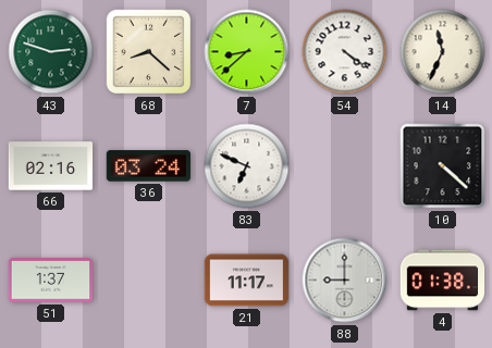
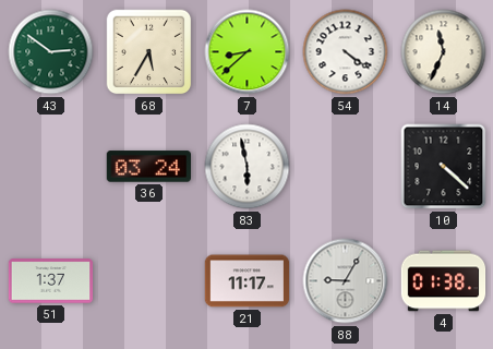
43: 2:48 -> 2:51 (51, 52)
68: 8:22 -> 5:35 (149, 52)
66: 02:16 -> none (51, 166)
83: 6:49 -> 5:58 (248, 167)
88: 9:00 -> 9:05 (346, 281)
